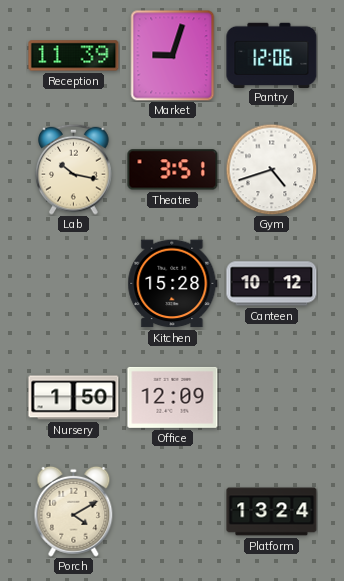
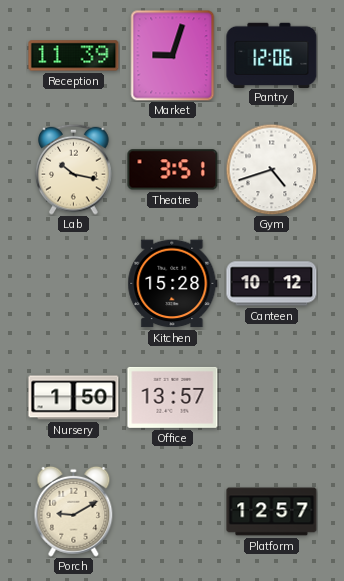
Office: 12:09 -> 13:57 (173, 397)
Porch: 4:10 -> 9:10 (74, 511)
Platform: 13:24 -> 12:57 (272, 512)
